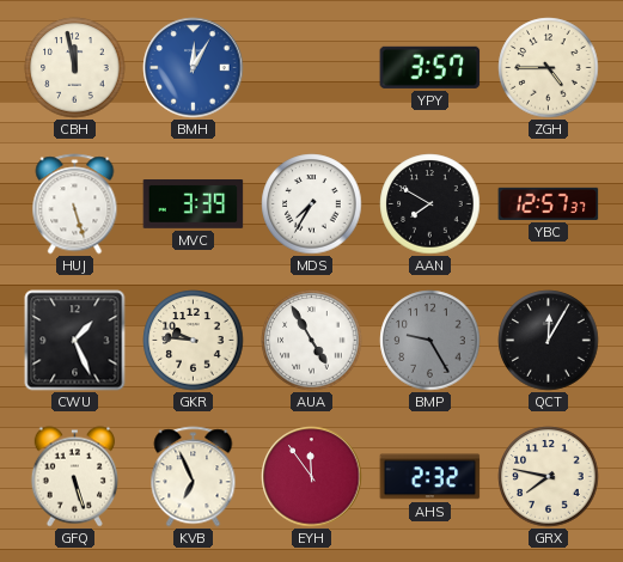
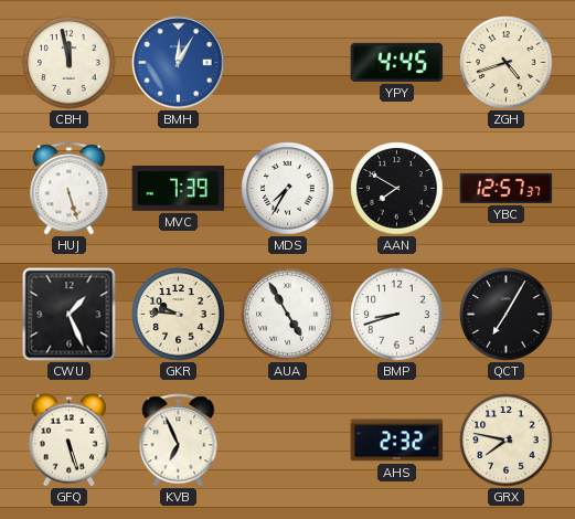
YPY: 3:57 -> 4:45 (397, 62)
ZGH: 4:45 -> 4:42 (507, 63)
MVC: 3:39 -> 7:39 (179, 189)
BMP: 9:25 -> 8:42 (397, 315)
BMP dial: grey -> white (397, 315)
QCT: 12:05 -> 7:05 (507, 315)
EYH: 11:54 -> none (312, 477)
